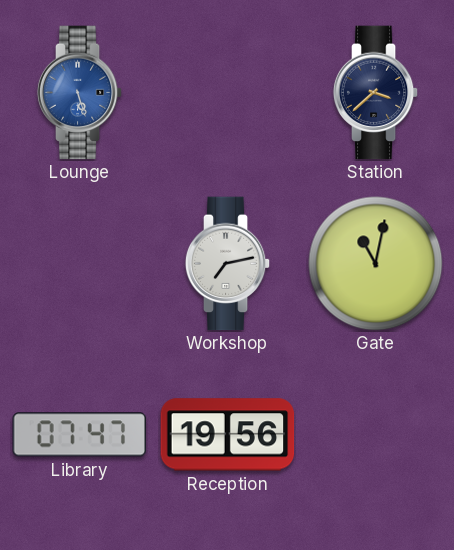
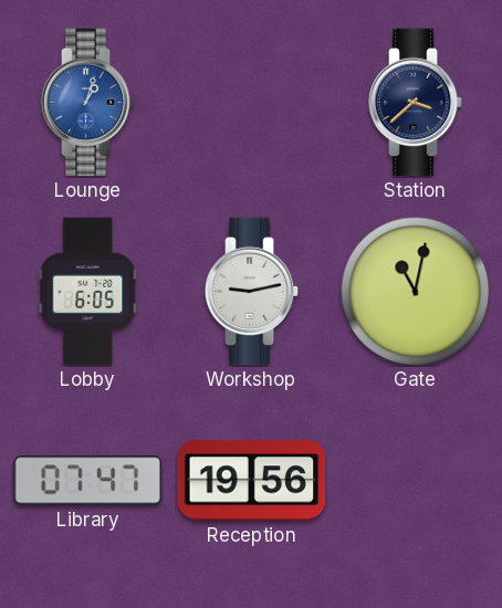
Lounge: 5:27 -> 1:03 (88, 103)
Lobby: none -> 6:05 (88, 292)
Workshop: 7:13 -> 9:13 (252, 292)
